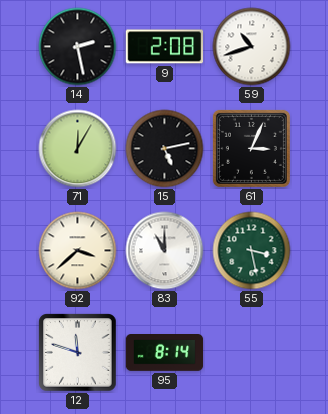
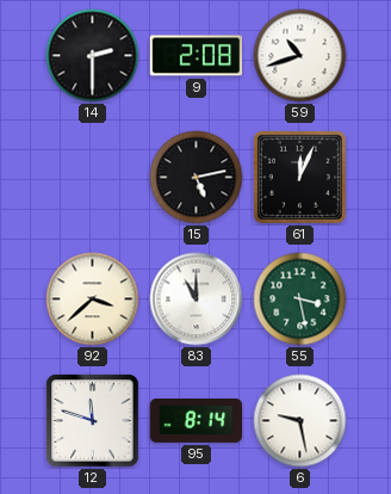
14: 2:28 -> 2:30 (93, 56)
71: 12:05 -> none (78, 149)
61: 3:04 -> 12:04 (299, 177)
6: none -> 9:28 (300, 421)
